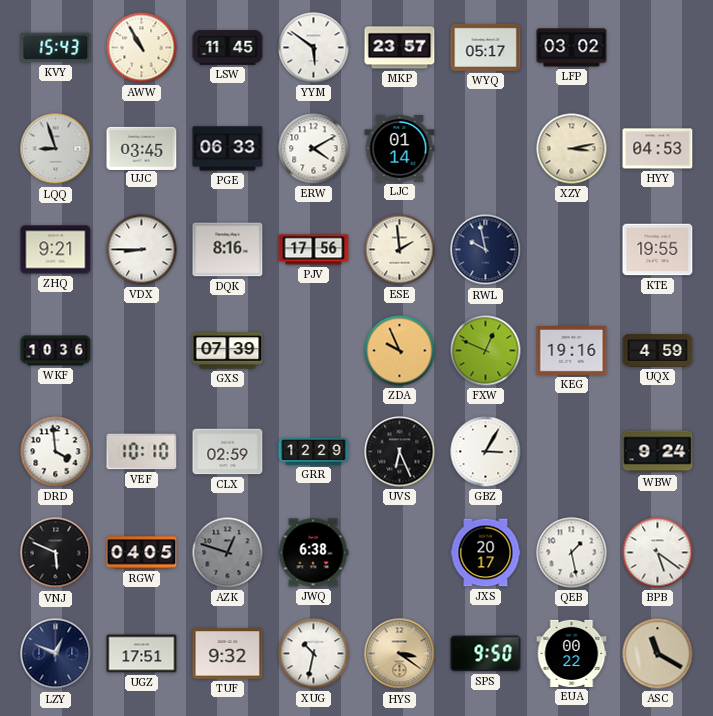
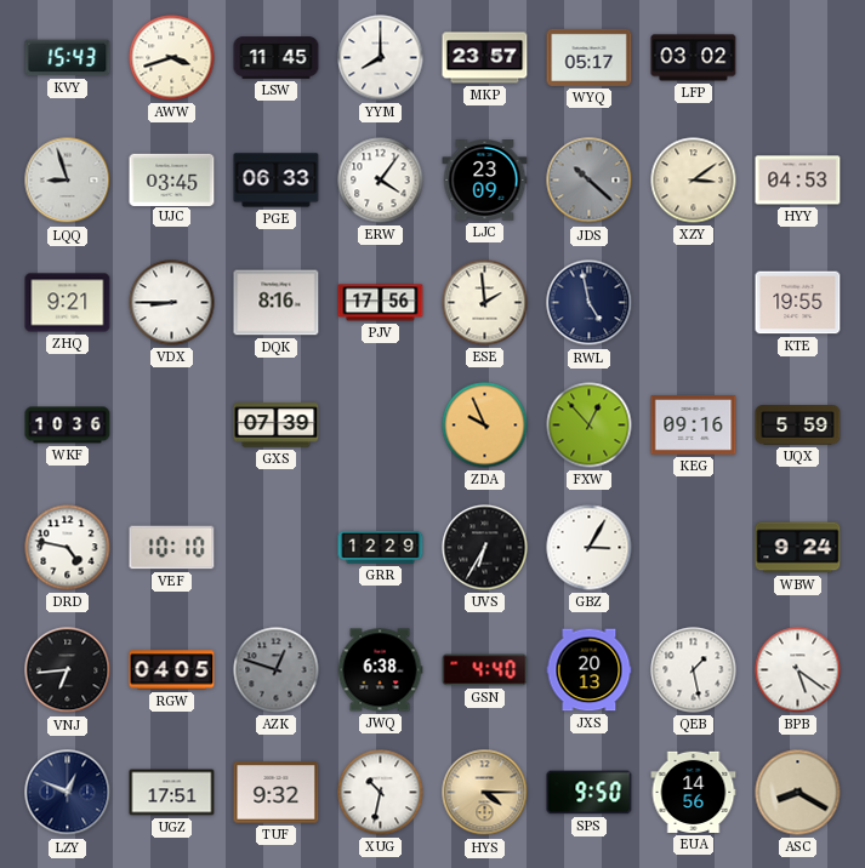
AWW: 10:55 -> 3:42 (172, 58)
YYM: 5:51 -> 8:00 (381, 58)
ERW: 4:10 -> 4:06 (381, 181)
LJC: 01:14 -> 23:09 (485, 181)
JDS: none -> 10:22 (590, 181)
XZY: 3:13 -> 3:09 (694, 181)
RWL: 9:58 -> 4:58 (590, 303)
FXW: 12:49 -> 12:53 (590, 426)
KEG: 19:16 -> 09:16 (694, 426)
UQX: 4:59 -> 5:59 (798, 426)
DRD: 3:59 -> 4:47 (68, 548)
CLX: 02:59 -> none (228, 452)
UVS: 6:26 -> 6:35 (485, 548)
VNJ: 5:49 -> 6:44 (68, 670)
GSN: none -> 4:40 (485, 670)
JXS: 20:17 -> 20:13 (590, 670)
HYS: 3:21 -> 4:15 (485, 793)
EUA: 00:22 -> 14:56 (694, 792)
ASC: 11:20 -> 8:20 (798, 793)
